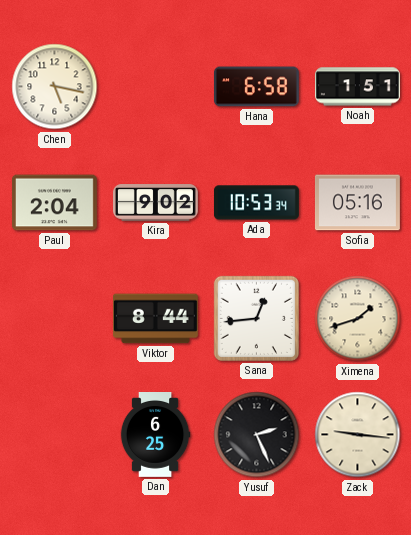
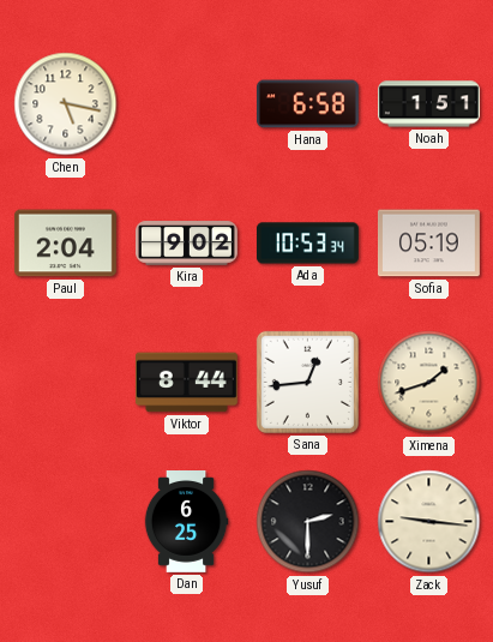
Sofia: 05:16 -> 05:19 (428, 244)
Yusuf: 2:26 -> 2:30 (308, 522)
